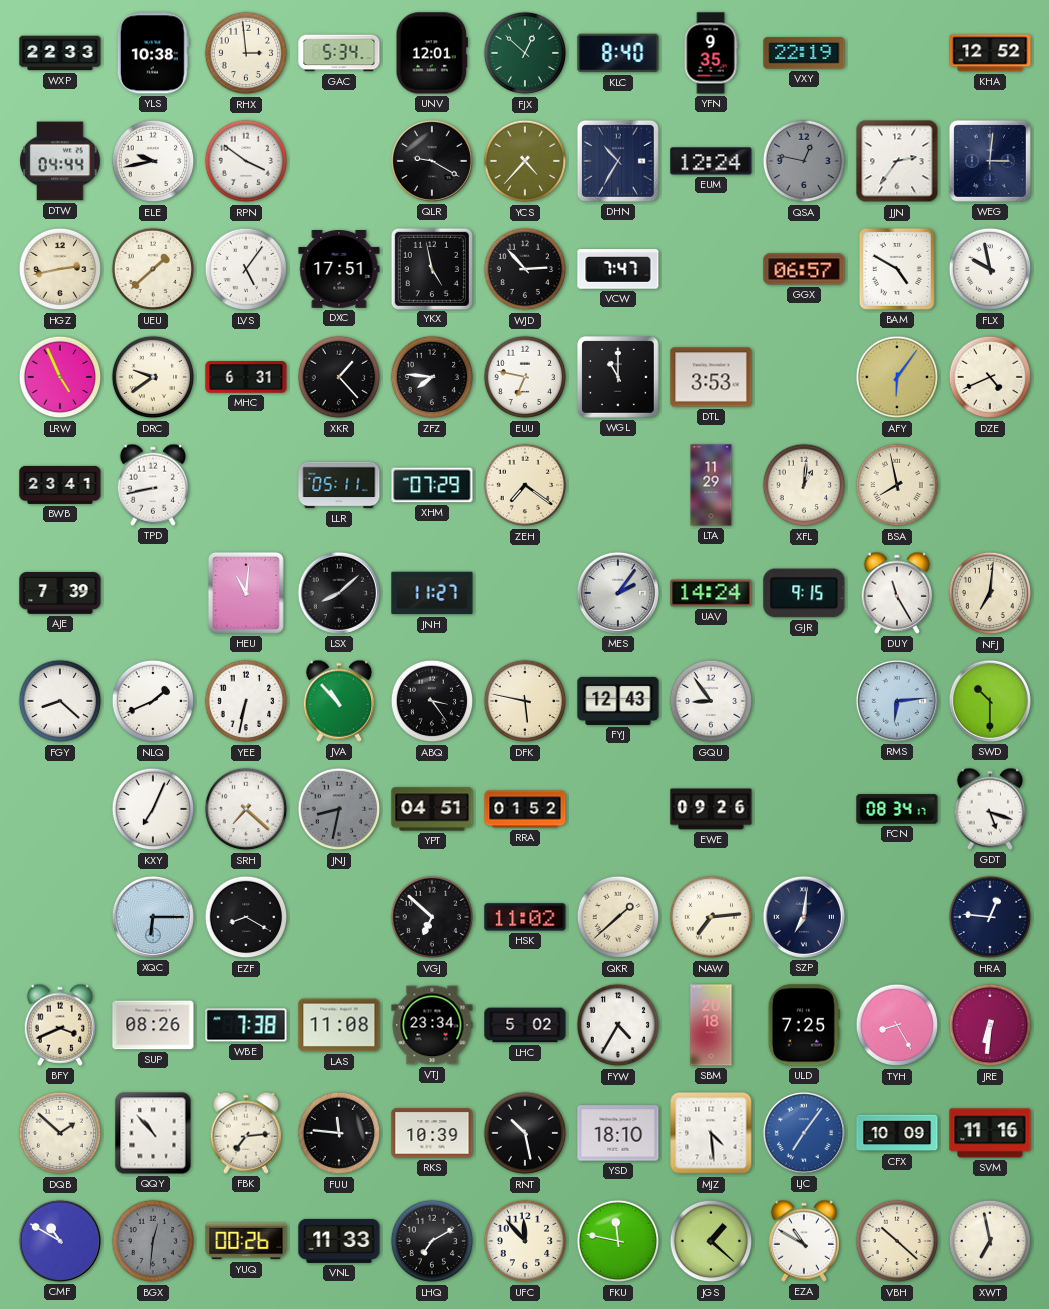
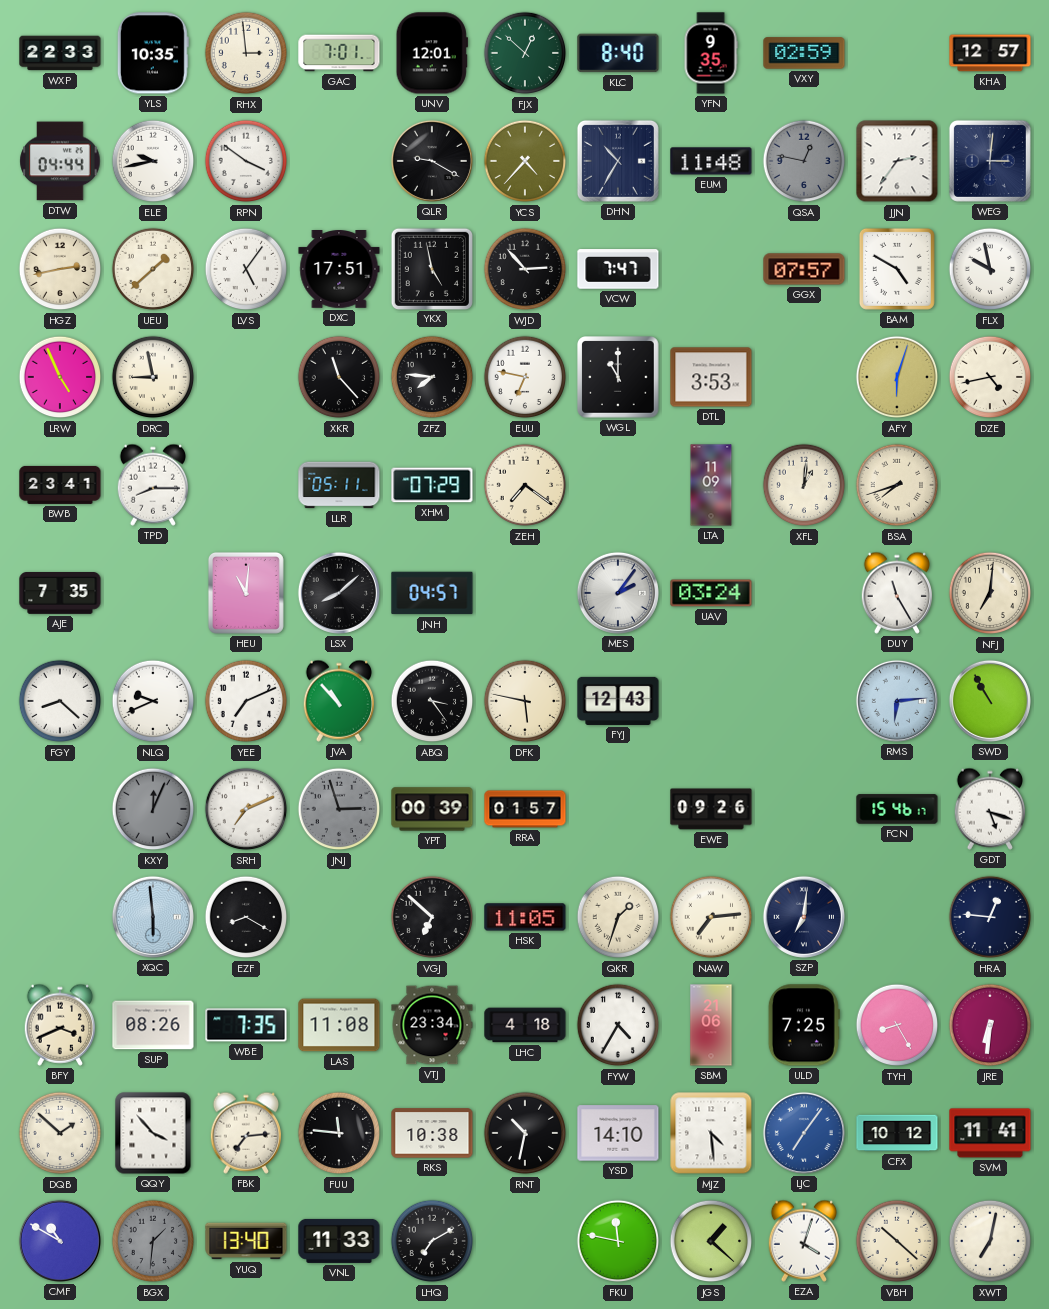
YLS: 10:38 -> 10:35 (153, 53)
GAC: 5:34 -> 7:01 (339, 53)
VXY: 22:19 -> 02:59 (804, 53)
KHA: 12:52 -> 12:57 (990, 53)
EUM: 12:24 -> 11:48 (711, 161)
GGX: 06:57 -> 07:57 (804, 269)
DRC: 9:39 -> 8:58 (153, 377)
MHC: 6:31 -> none (246, 377)
XKR: 1:23 -> 11:23 (339, 377)
AFY: 6:06 -> 6:03 (897, 377)
DZE: 4:41 -> 4:43 (990, 377)
TPD: 8:43 -> 8:15 (152, 485)
LTA: 11:29 -> 11:09 (711, 485)
BSA: 7:58 -> 7:42 (897, 485)
AJE: 7:39 -> 7:35 (60, 593)
JNH: 11:27 -> 04:57 (432, 593)
UAV: 14:24 -> 03:24 (711, 593)
GJR: 9:15 -> none (804, 593)
NLQ: 1:41 -> 9:41 (153, 701)
YEE: 6:32 -> 7:11 (246, 701)
GQU: 8:54 -> none (711, 701)
SWD: 10:30 -> 10:55 (990, 701)
KXY: 7:04 -> 12:04 (153, 809)
KXY dial: white -> grey (153, 809)
SRH: 7:22 -> 7:11 (246, 809)
JNJ: 8:32 -> 2:57 (339, 809)
YPT: 04:51 -> 00:39 (432, 809)
RRA: 01:52 -> 01:57 (525, 809)
FCN: 08:34 -> 15:46 (897, 809)
XQC: 6:15 -> 5:59 (153, 917)
HSK: 11:02 -> 11:05 (525, 917)
QKR: 1:38 -> 1:33 (618, 917)
WBE: 7:38 -> 7:35 (246, 1025)
LHC: 5:02 -> 4:18 (525, 1025)
SBM: 20:18 -> 21:06 (711, 1025)
QQY: 10:53 -> 3:53 (153, 1133)
RKS: 10:39 -> 10:38 (432, 1133)
RNT: 10:28 -> 10:32 (525, 1133)
YSD: 18:10 -> 14:10 (618, 1133)
CFX: 10:09 -> 10:12 (897, 1133)
SVM: 11:16 -> 11:41 (990, 1133)
BGX: 12:31 -> 1:31 (153, 1241)
YUQ: 00:26 -> 13:40 (246, 1241)
UFC: 11:53 -> none (525, 1241)
EZA: 10:50 -> 4:03 (803, 1241)
XWT: 6:58 -> 7:02 (990, 1241)
